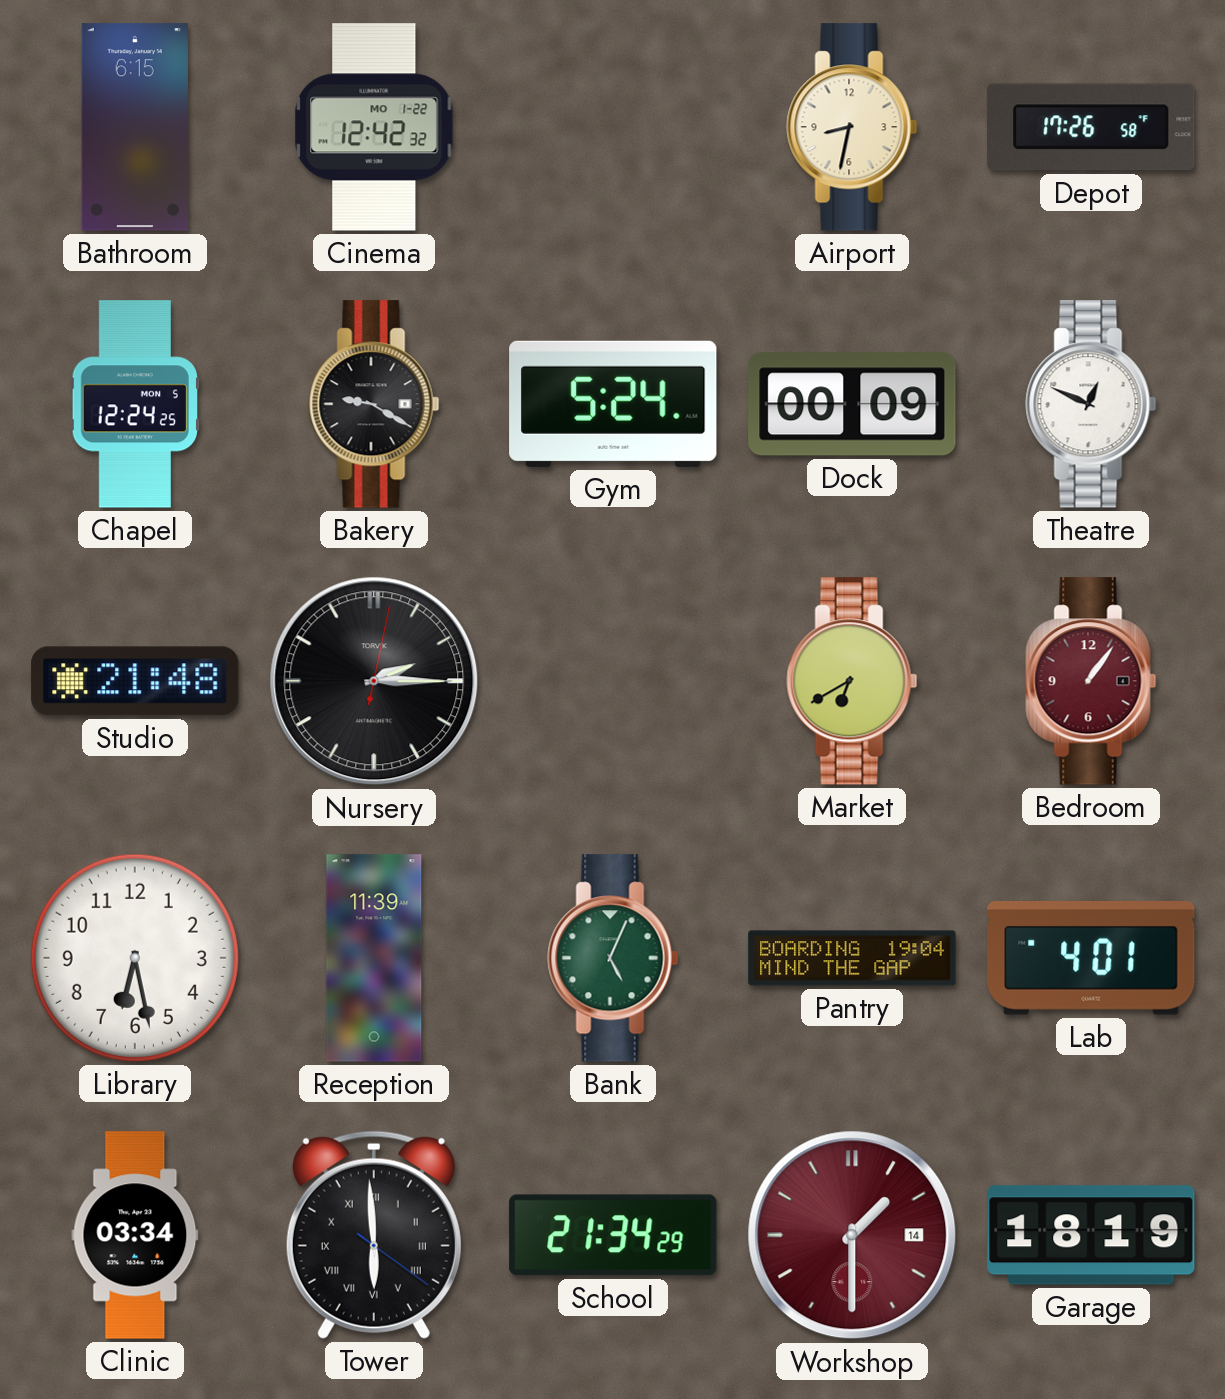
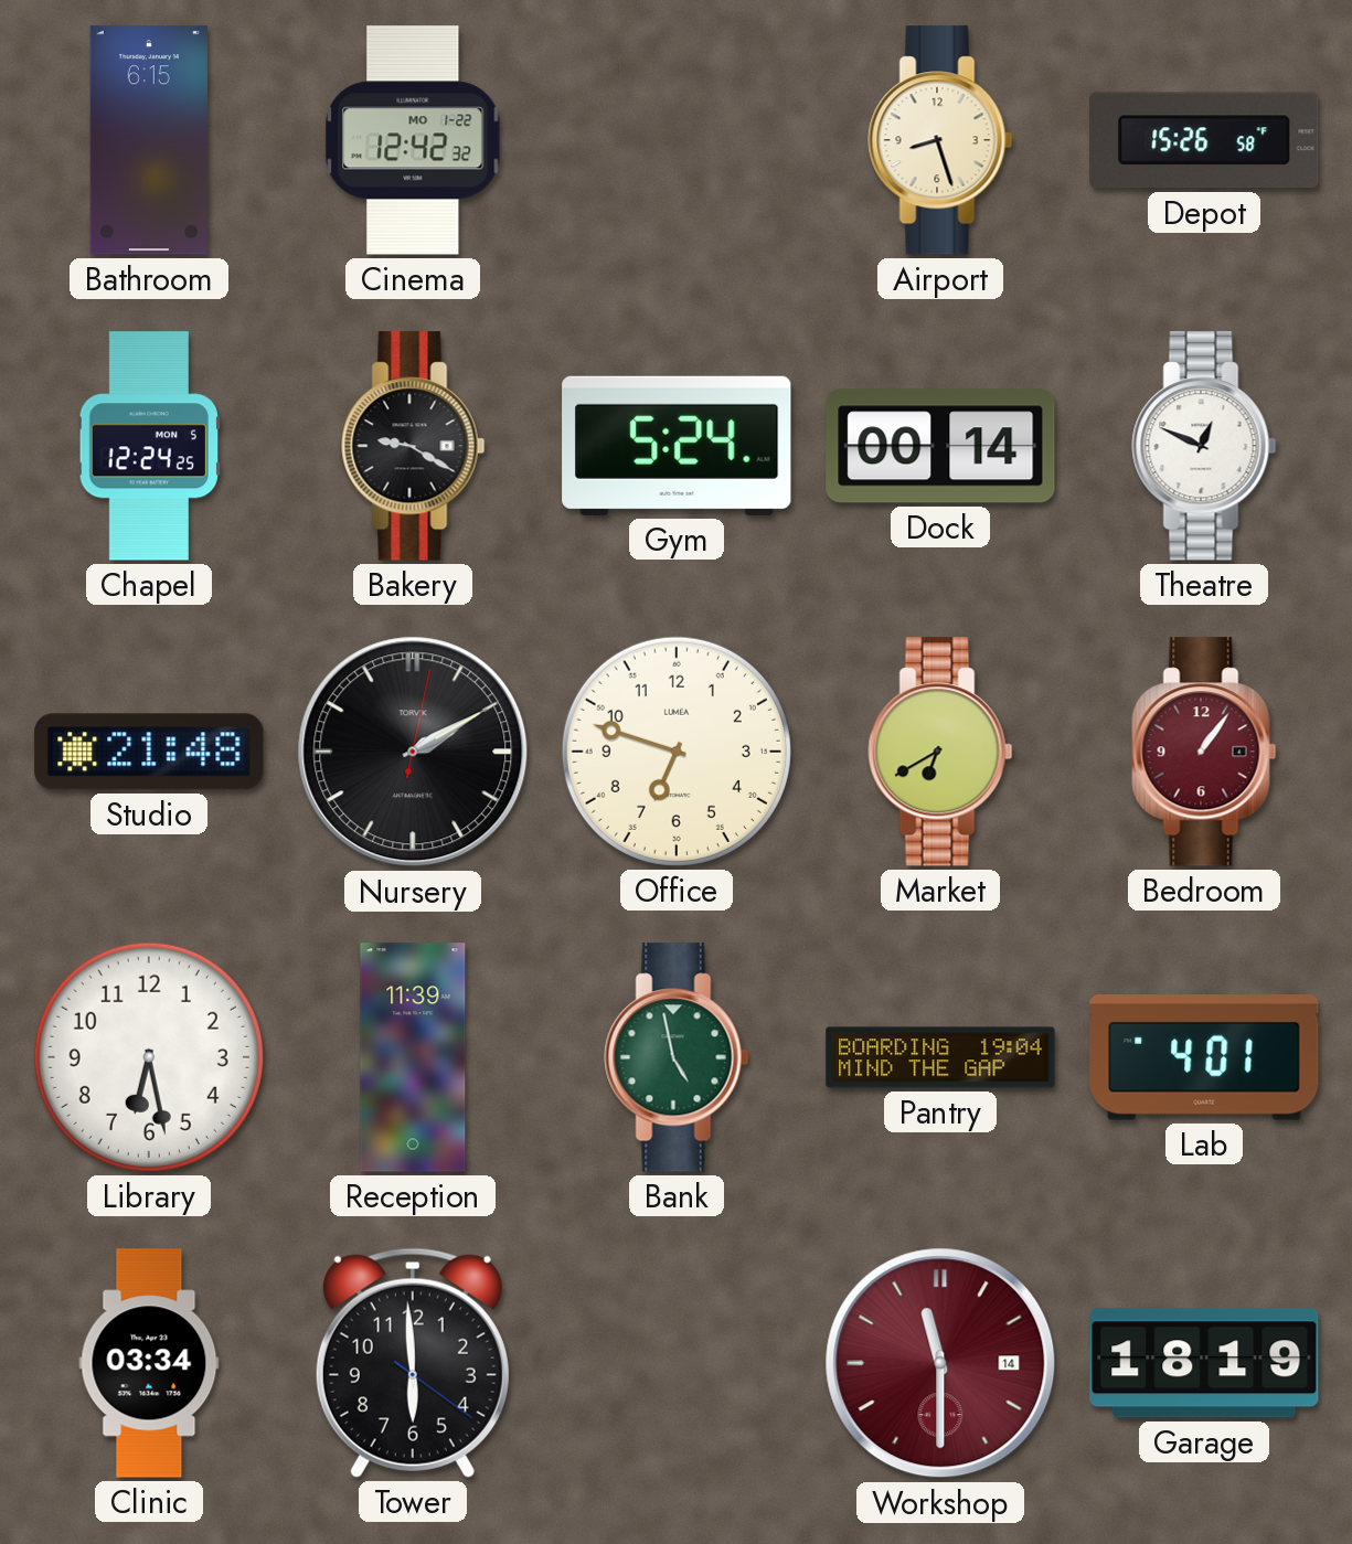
Airport: 8:32 -> 8:27 (940, 140)
Depot: 17:26 -> 15:26 (1204, 140)
Dock: 00:09 -> 00:14 (940, 446)
Nursery: 2:15 -> 2:10 (413, 752)
Office: none -> 6:48 (677, 752)
Bank: 5:04 -> 4:58 (677, 1057)
Tower numerals: Roman -> Arabic (413, 1363)
School: 21:34 -> none (613, 1235)
Workshop: 1:30 -> 11:30 (940, 1363)
